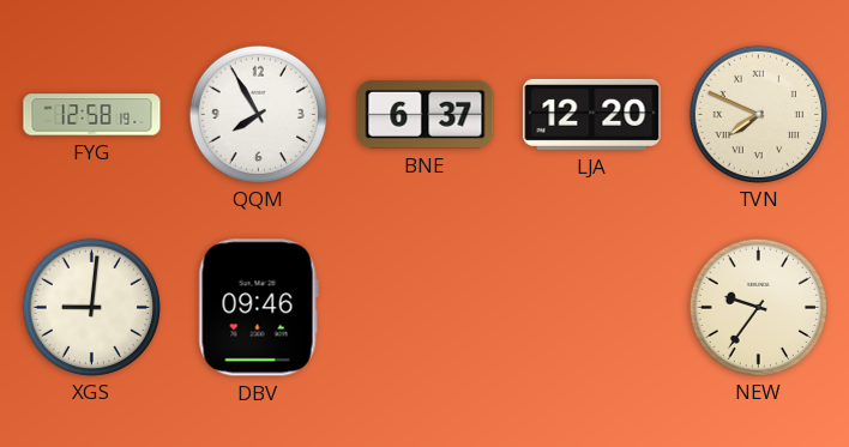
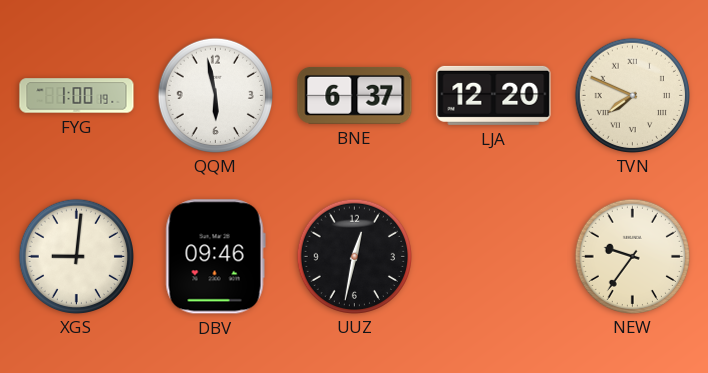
FYG: 12:58 -> 1:00 (77, 96)
QQM: 7:55 -> 5:58 (215, 95)
UUZ: none -> 12:32 (354, 256)
